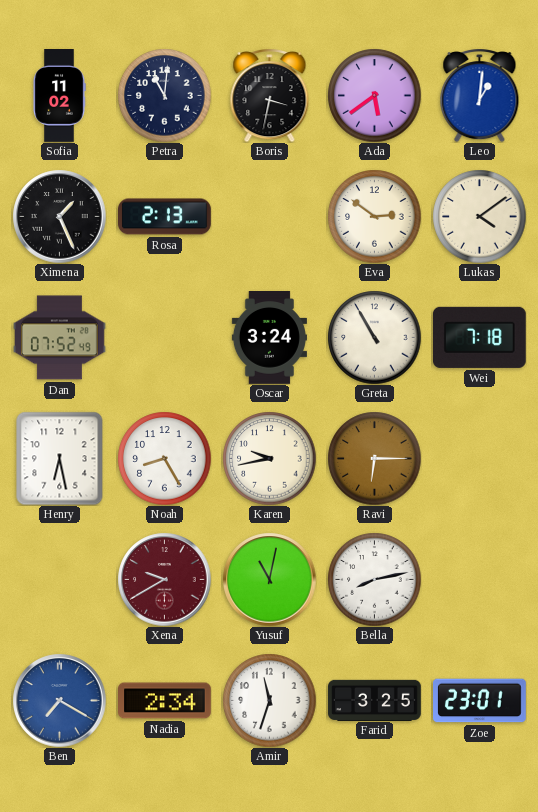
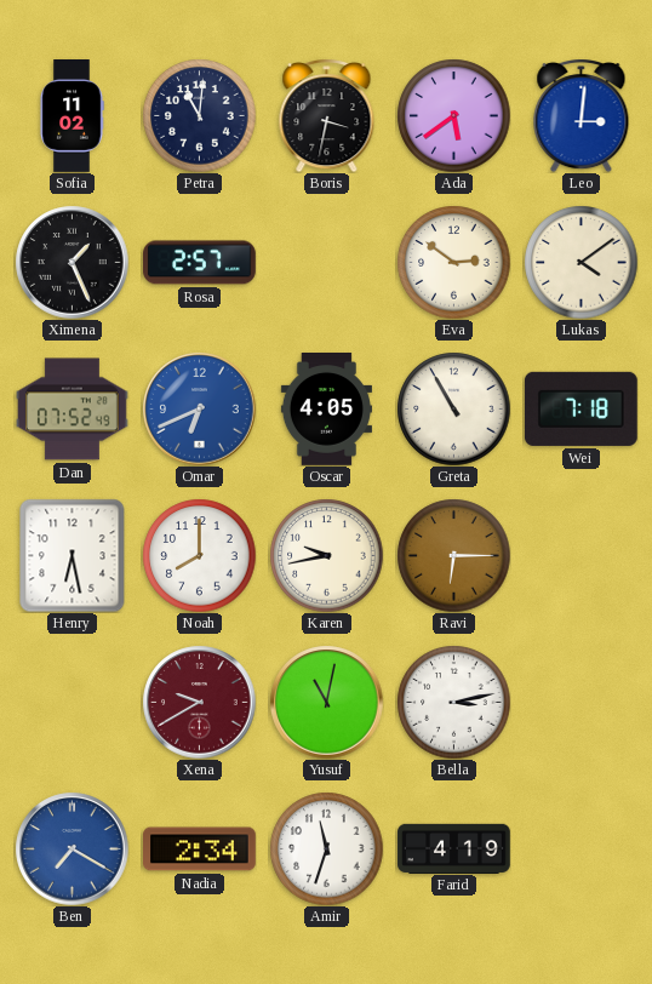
Leo: 1:01 -> 3:01 (582, 116)
Rosa: 2:13 -> 2:57 (200, 263)
Omar: none -> 6:41 (199, 408)
Oscar: 3:24 -> 4:05 (326, 410)
Noah: 8:25 -> 8:00 (199, 555)
Bella: 8:13 -> 3:13 (453, 702)
Farid: 3:25 -> 4:19 (454, 848)
Zoe: 23:01 -> none (480, 701)
